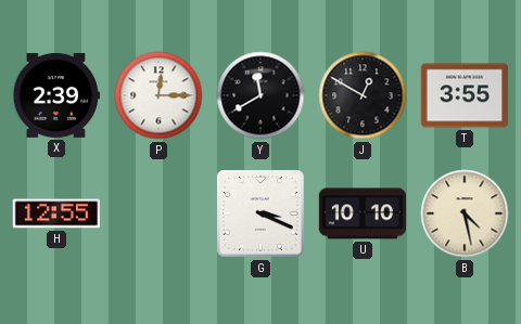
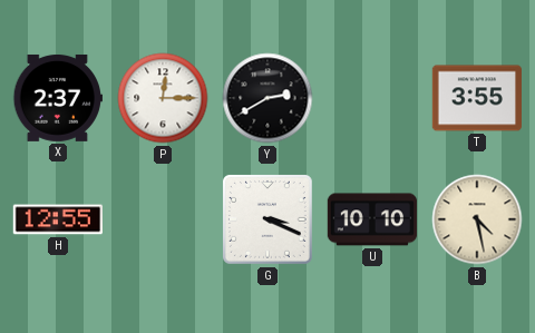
X: 2:39 -> 2:37 (57, 98)
Y: 11:40 -> 2:40 (267, 98)
J: 12:50 -> none (363, 95)
